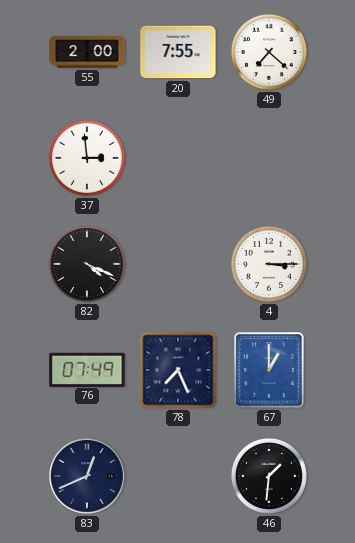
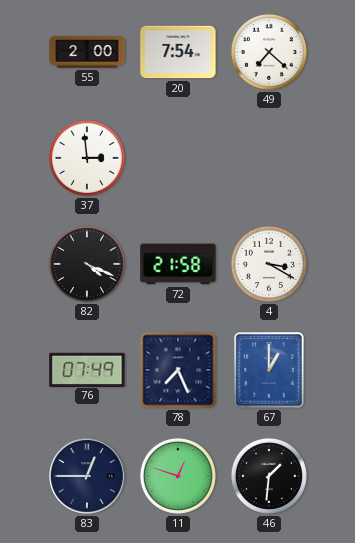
20: 7:55 -> 7:54 (178, 52)
72: none -> 21:58 (178, 264)
4: 3:15 -> 3:20 (269, 264)
83: 12:41 -> 12:45 (87, 476)
11: none -> 12:48 (178, 476)
